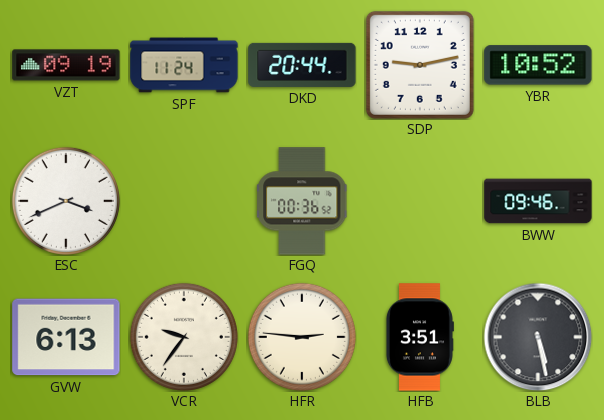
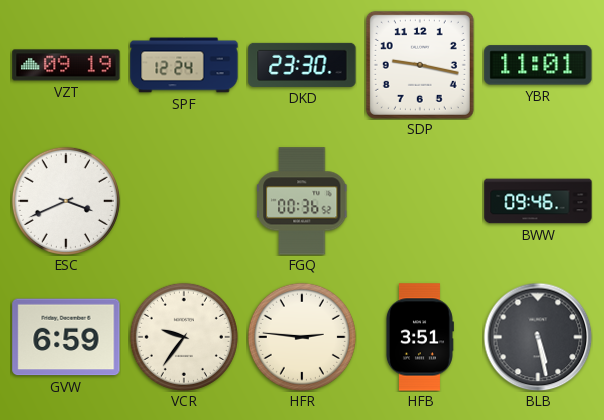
SPF: 11:24 -> 12:24 (184, 65)
DKD: 20:44 -> 23:30 (302, 65)
SDP: 9:13 -> 9:17 (420, 65)
YBR: 10:52 -> 11:01 (538, 65)
GVW: 6:13 -> 6:59 (66, 337)
